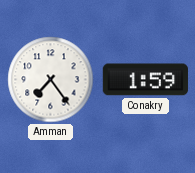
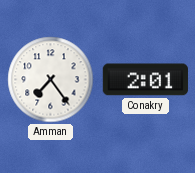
Conakry: 1:59 -> 2:01 (145, 80)
